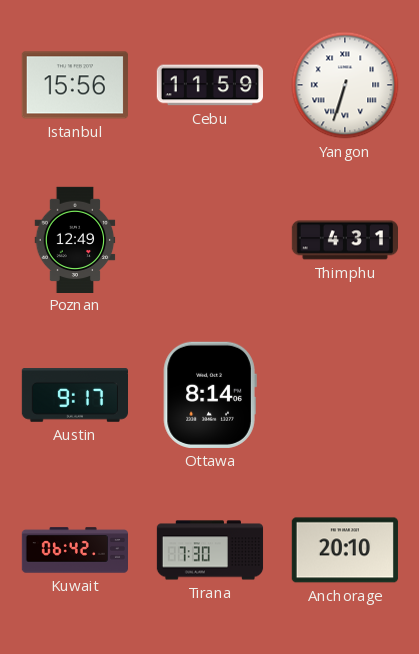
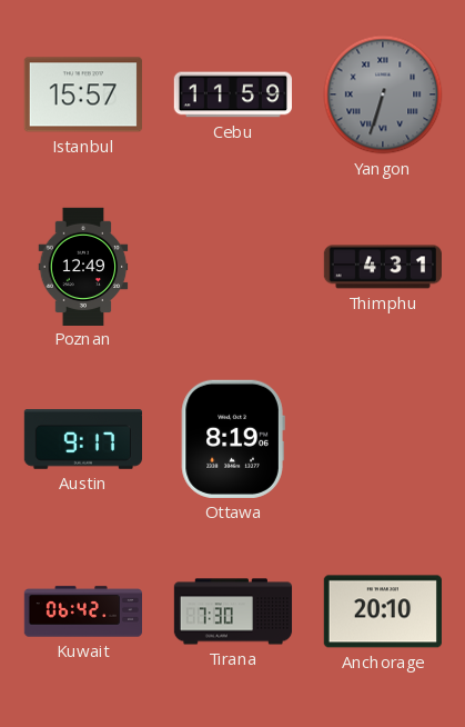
Istanbul: 15:56 -> 15:57 (83, 94)
Yangon dial: white -> grey (383, 94)
Ottawa: 8:14 -> 8:19 (233, 439)
